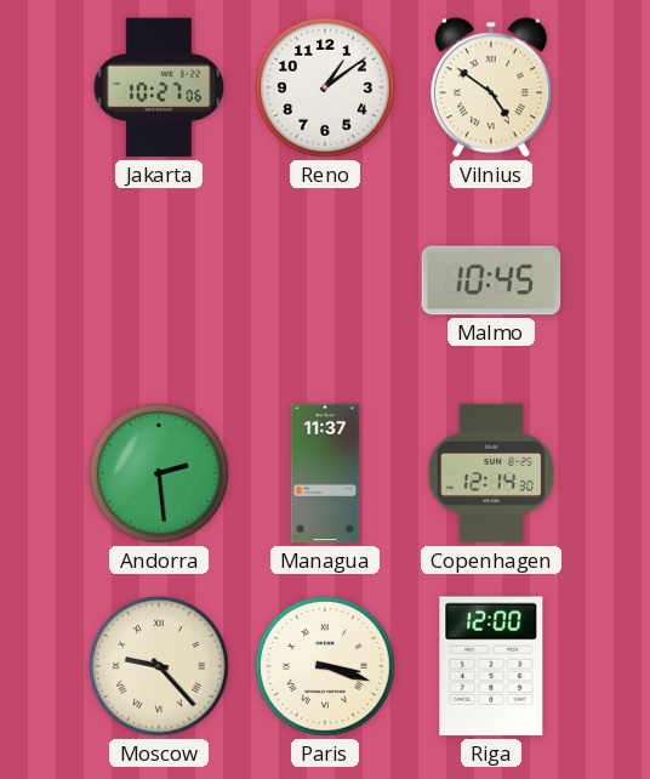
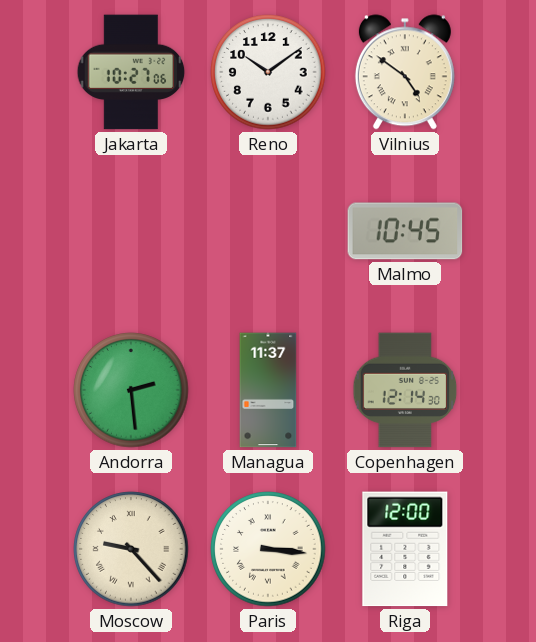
Reno: 1:09 -> 10:09 (268, 72)
Paris: 3:18 -> 3:16 (268, 549)
